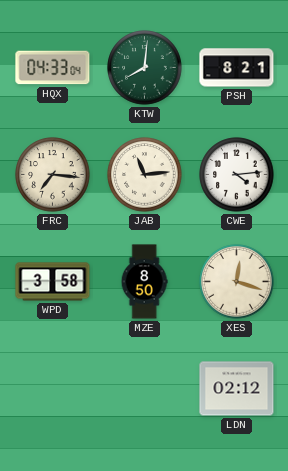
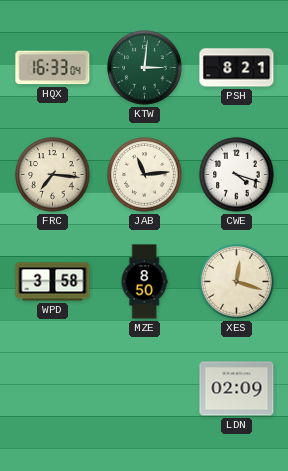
HQX: 04:33 -> 16:33 (53, 68)
KTW: 8:01 -> 3:01 (145, 68)
CWE: 4:14 -> 4:18 (237, 175)
LDN: 02:12 -> 02:09 (237, 389)
